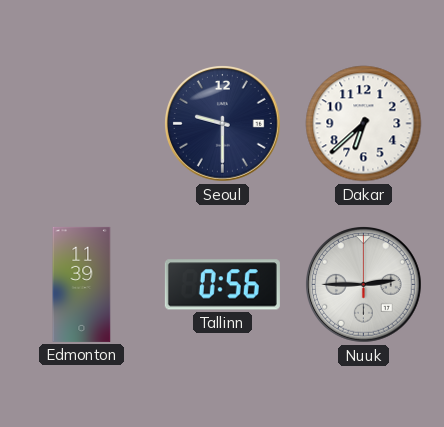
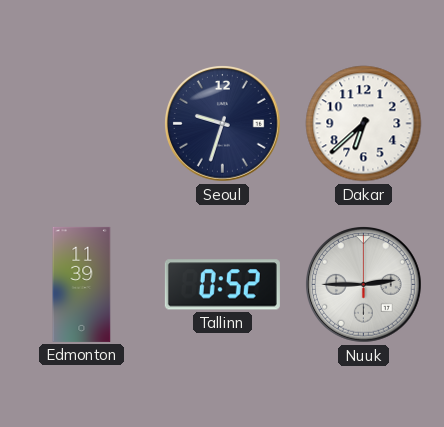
Seoul: 9:30 -> 9:33 (223, 124)
Tallinn: 0:56 -> 0:52 (222, 285)
